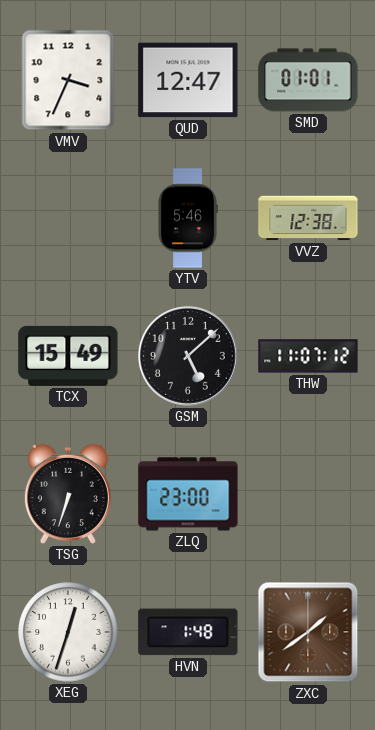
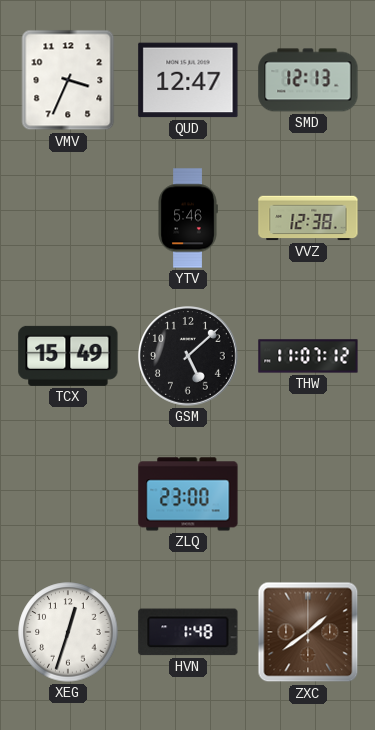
SMD: 01:01 -> 12:13 (308, 80)
TSG: 6:33 -> none (68, 494)
